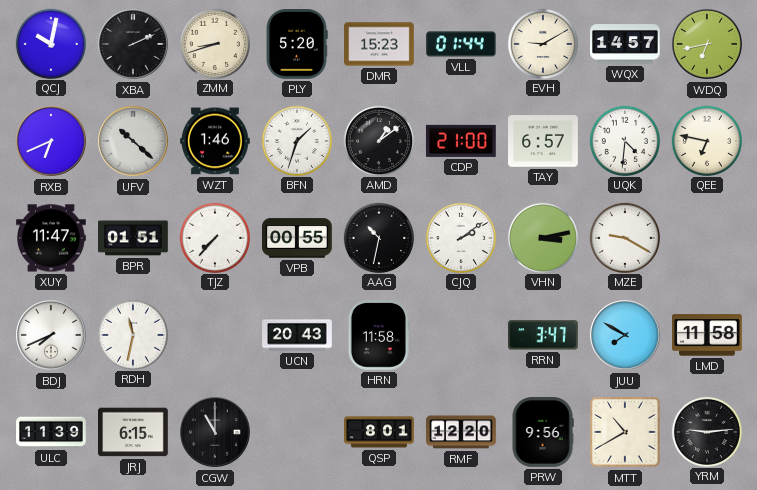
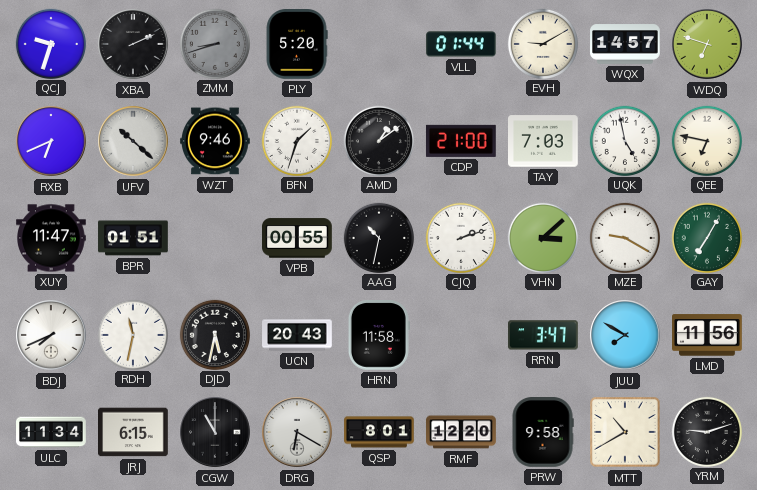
QCJ: 10:02 -> 9:33 (50, 43)
ZMM dial: cream -> grey (214, 43)
DMR: 15:23 -> none (379, 44)
WDQ: 6:43 -> 6:48 (707, 44)
WZT: 1:46 -> 9:46 (216, 141)
TAY: 6:57 -> 7:03 (543, 141)
UQK: 4:31 -> 4:58 (624, 140)
TJZ: 7:37 -> none (214, 237)
CJQ: 2:09 -> 2:12 (460, 237)
VHN: 3:13 -> 3:08 (542, 237)
GAY: none -> 7:05 (706, 237)
DJD: none -> 5:32 (214, 334)
LMD: 11:58 -> 11:56 (708, 335)
ULC: 11:39 -> 11:34 (51, 432)
DRG: none -> 6:20 (297, 432)
PRW: 9:56 -> 9:58 (543, 432)
YRM: 9:14 -> 9:12 (706, 431)
